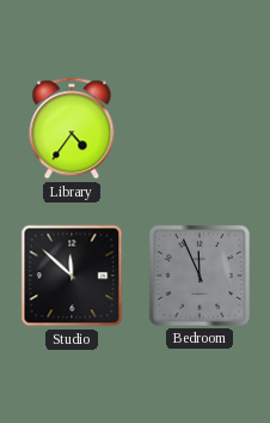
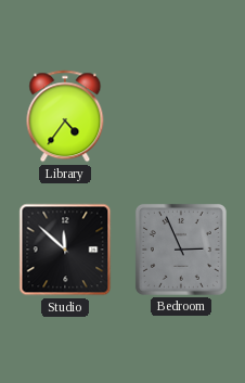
Bedroom: 11:56 -> 2:56 (181, 250)
